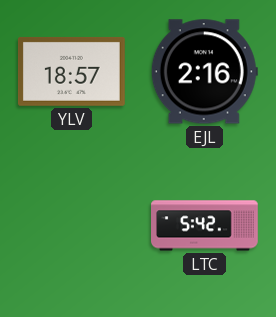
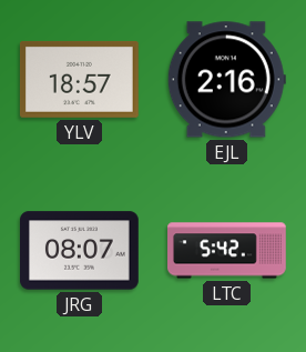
JRG: none -> 08:07 (80, 251)
